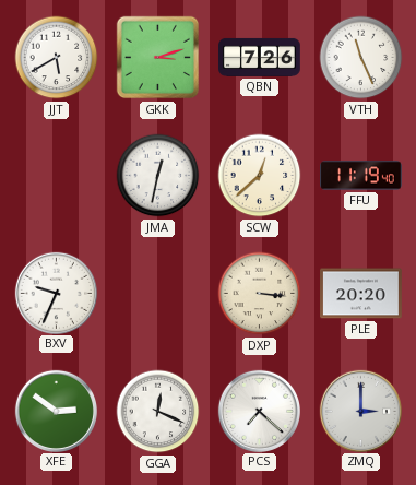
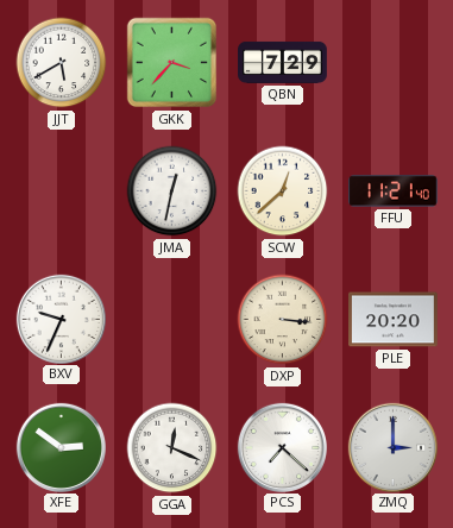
GKK: 3:12 -> 3:37 (172, 63)
QBN: 7:26 -> 7:29 (283, 62)
VTH: 11:26 -> none (361, 58)
FFU: 11:19 -> 11:21 (394, 191)
